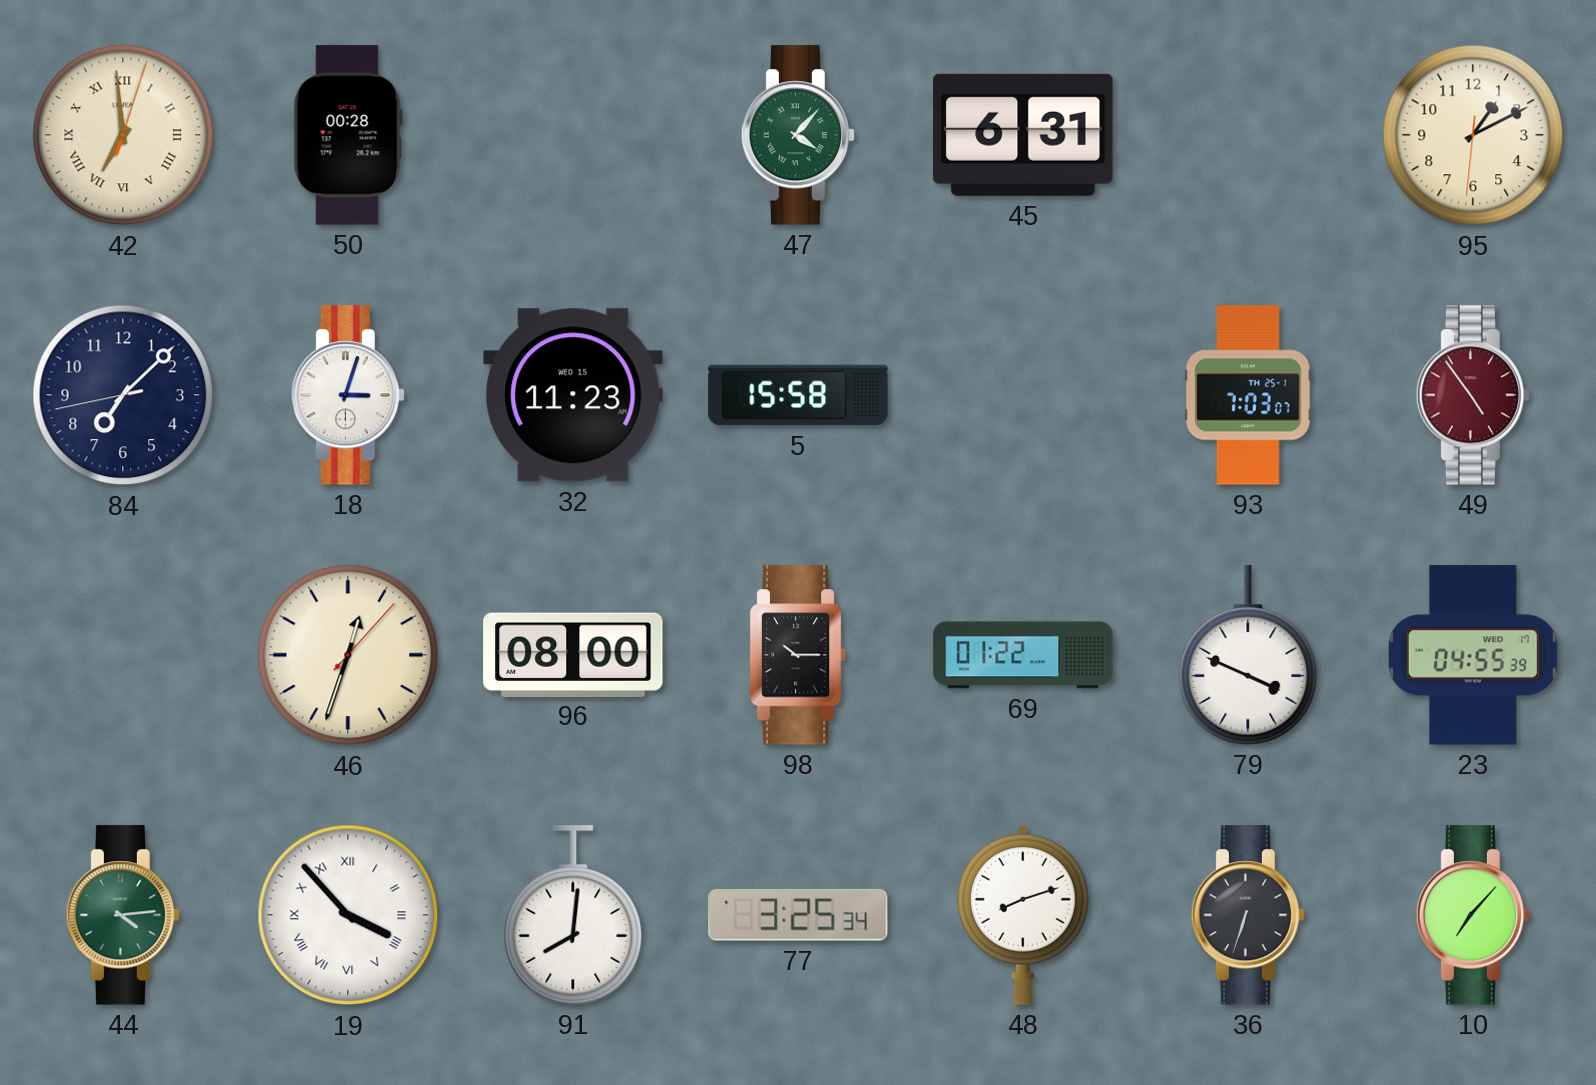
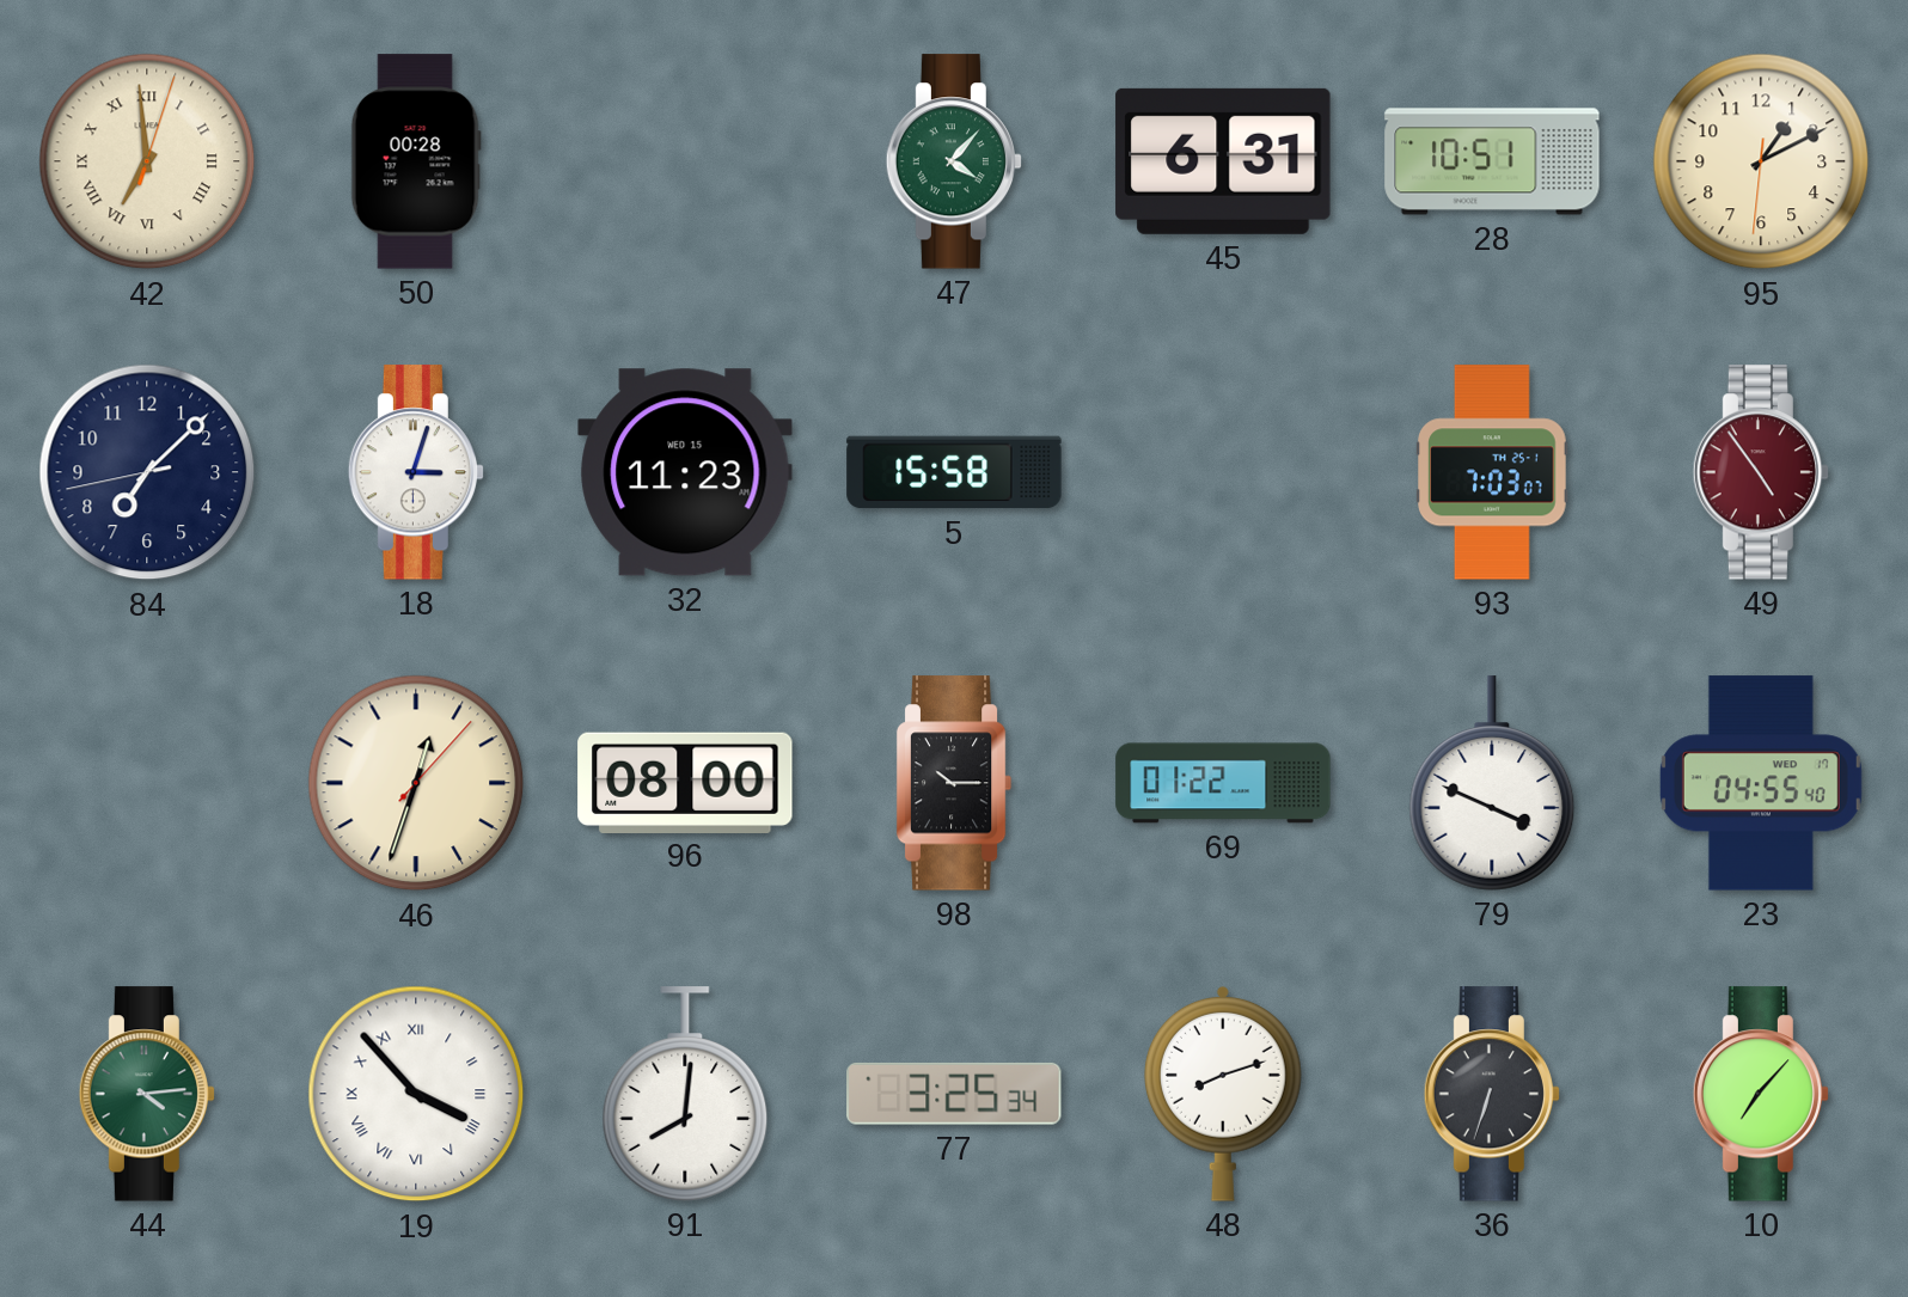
28: none -> 10:51 (1492, 161)
23: 04:55:39 -> 04:55:40 (1761, 783)
